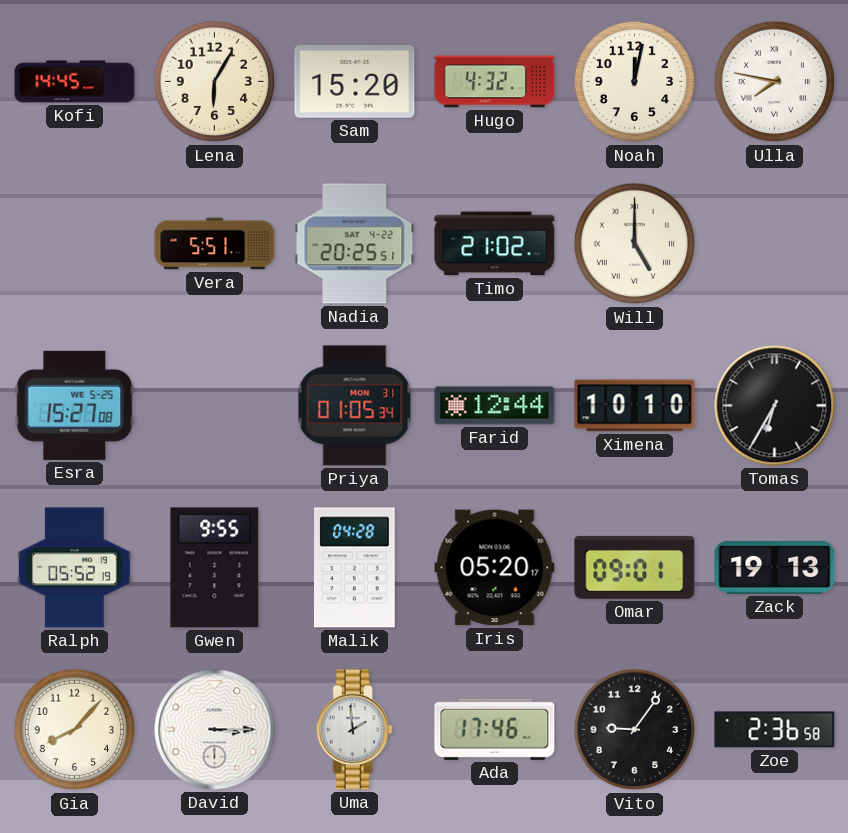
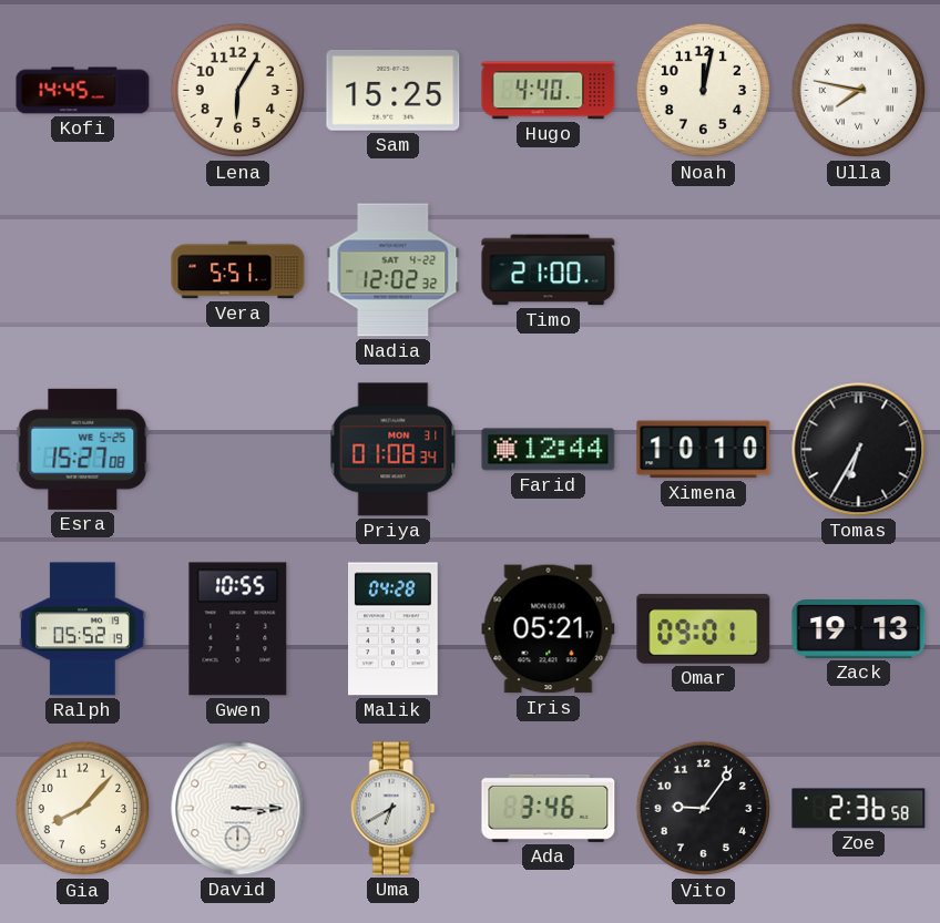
Sam: 15:20 -> 15:25 (394, 91)
Hugo: 4:32 -> 4:40 (549, 91)
Nadia: 20:25 -> 12:02 (394, 270)
Timo: 21:02 -> 21:00 (549, 270)
Will: 5:00 -> none (635, 244)
Priya: 01:05 -> 01:08 (394, 450)
Gwen: 9:55 -> 10:55 (238, 629)
Iris: 05:20 -> 05:21 (549, 629)
Uma: 1:59 -> 6:40 (392, 809)
Ada: 17:46 -> 3:46 (549, 808)
